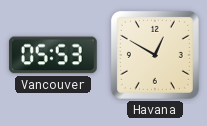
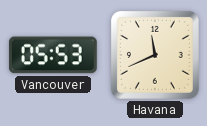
Havana: 12:50 -> 11:41 (155, 55)
